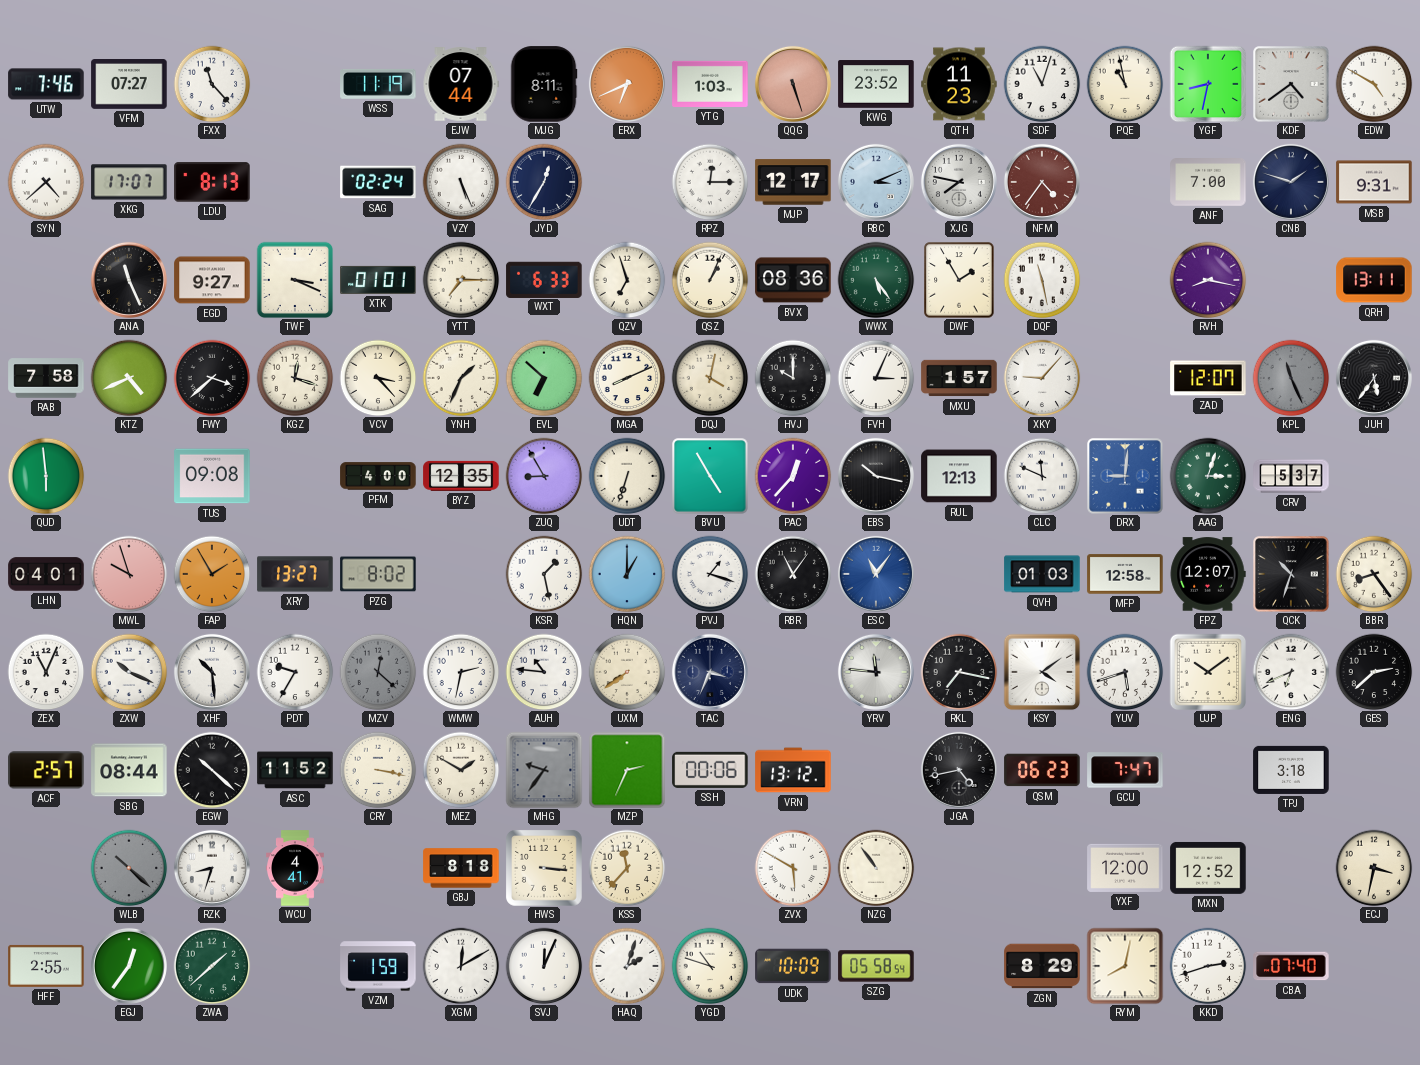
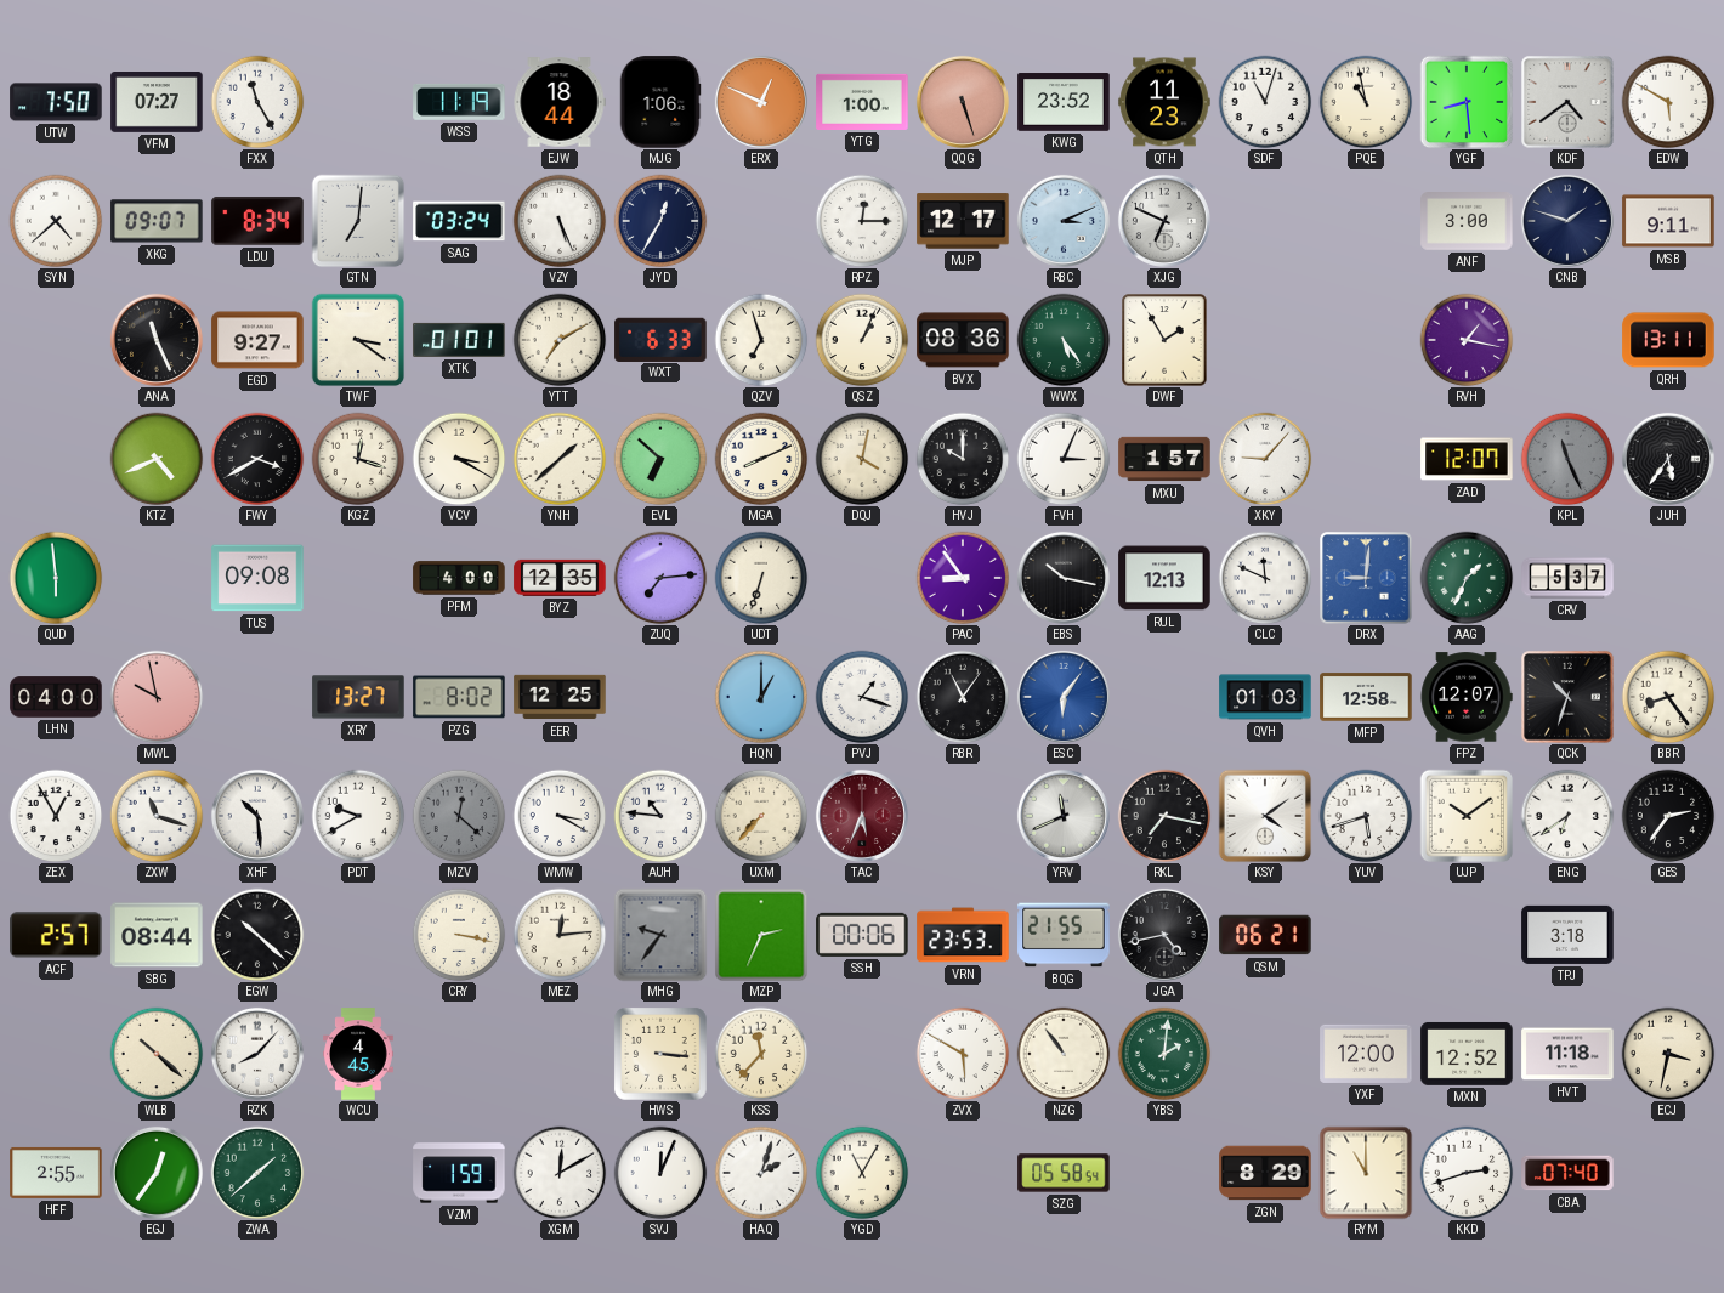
UTW: 7:46 -> 7:50 (56, 102)
FXX: 11:23 -> 11:25 (257, 102)
EJW: 07:44 -> 18:44 (560, 102)
MJG: 8:11 -> 1:06 (660, 102)
ERX: 6:41 -> 12:49 (761, 102)
YTG: 1:03 -> 1:00 (862, 102)
YGF: 8:32 -> 8:29 (1467, 102)
EDW: 4:50 -> 5:50 (1668, 102)
XKG: 17:07 -> 09:07 (157, 221)
LDU: 8:13 -> 8:34 (257, 221)
GTN: none -> 7:01 (358, 221)
SAG: 02:24 -> 03:24 (459, 221)
XJG: 7:47 -> 6:49 (1164, 221)
NFM: 4:36 -> none (1042, 182)
ANF: 7:00 -> 3:00 (1467, 222)
MSB: 9:31 -> 9:11 (1668, 221)
TWF: 3:19 -> 3:21 (358, 340)
YTT: 7:15 -> 7:10 (560, 340)
DQF: 11:28 -> none (1042, 280)
RVH: 8:17 -> 1:17 (1467, 340)
RAB: 7:58 -> none (46, 378)
FWY: 3:38 -> 3:40 (257, 459)
VCV: 3:23 -> 3:20 (459, 459)
YNH: 1:34 -> 1:38 (560, 459)
ZUQ: 8:55 -> 7:14 (660, 578)
BVU: 4:55 -> none (710, 476)
PAC: 12:37 -> 8:54 (963, 578)
AAG: 3:03 -> 1:34 (1467, 578)
LHN: 04:01 -> 04:00 (56, 697)
MWL: 9:57 -> 9:58 (157, 697)
FAP: 1:55 -> none (212, 574)
EER: none -> 12:25 (560, 697)
KSR: 1:28 -> none (544, 574)
ESC: 11:06 -> 6:06 (1064, 697)
ZEX: 11:04 -> 12:55 (56, 816)
ZXW: 10:19 -> 11:18 (157, 816)
PDT: 9:35 -> 9:40 (358, 816)
WMW: 2:32 -> 3:20 (560, 816)
UXM: 7:39 -> 7:37 (761, 816)
TAC: 3:34 -> 5:34 (862, 816)
TAC dial: navy -> burgundy (862, 816)
YRV: 11:46 -> 11:41 (1064, 816)
ENG: 6:41 -> 6:39 (1567, 816)
GES: 2:38 -> 2:36 (1668, 816)
ASC: 11:52 -> none (295, 770)
MEZ: 1:50 -> 12:14 (560, 935)
VRN: 13:12 -> 23:53 (963, 935)
BQG: none -> 21:55 (1064, 935)
QSM: 06:23 -> 06:21 (1265, 935)
GCU: 7:47 -> none (1125, 770)
WLB dial: grey -> cream (157, 1054)
RZK: 8:33 -> 8:07 (257, 1054)
WCU: 4:41 -> 4:45 (359, 1054)
GBJ: 8:18 -> none (461, 868)
YBS: none -> 2:01 (1164, 1054)
HVT: none -> 11:18 (1567, 1054)
YGD: 10:48 -> 11:05 (862, 1173)
UDK: 10:09 -> none (793, 966)
RYM: 8:02 -> 11:00 (1366, 1173)
